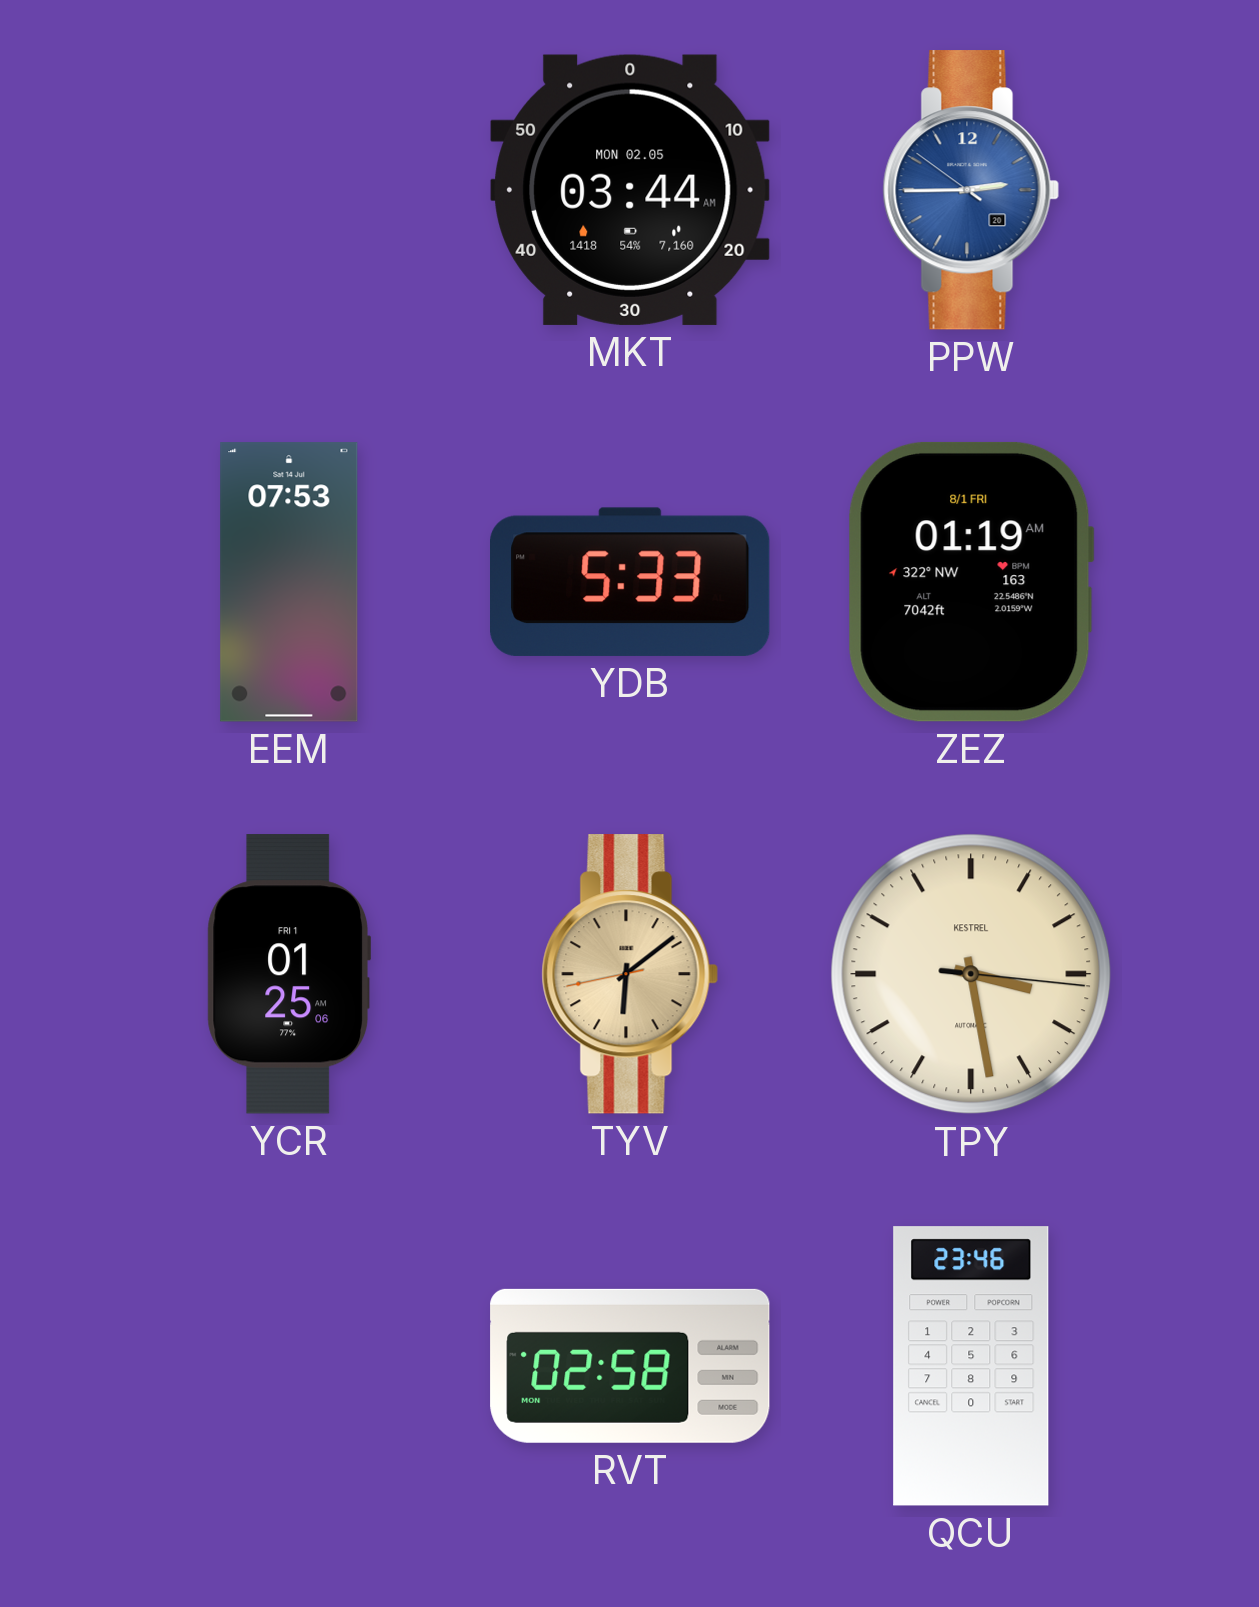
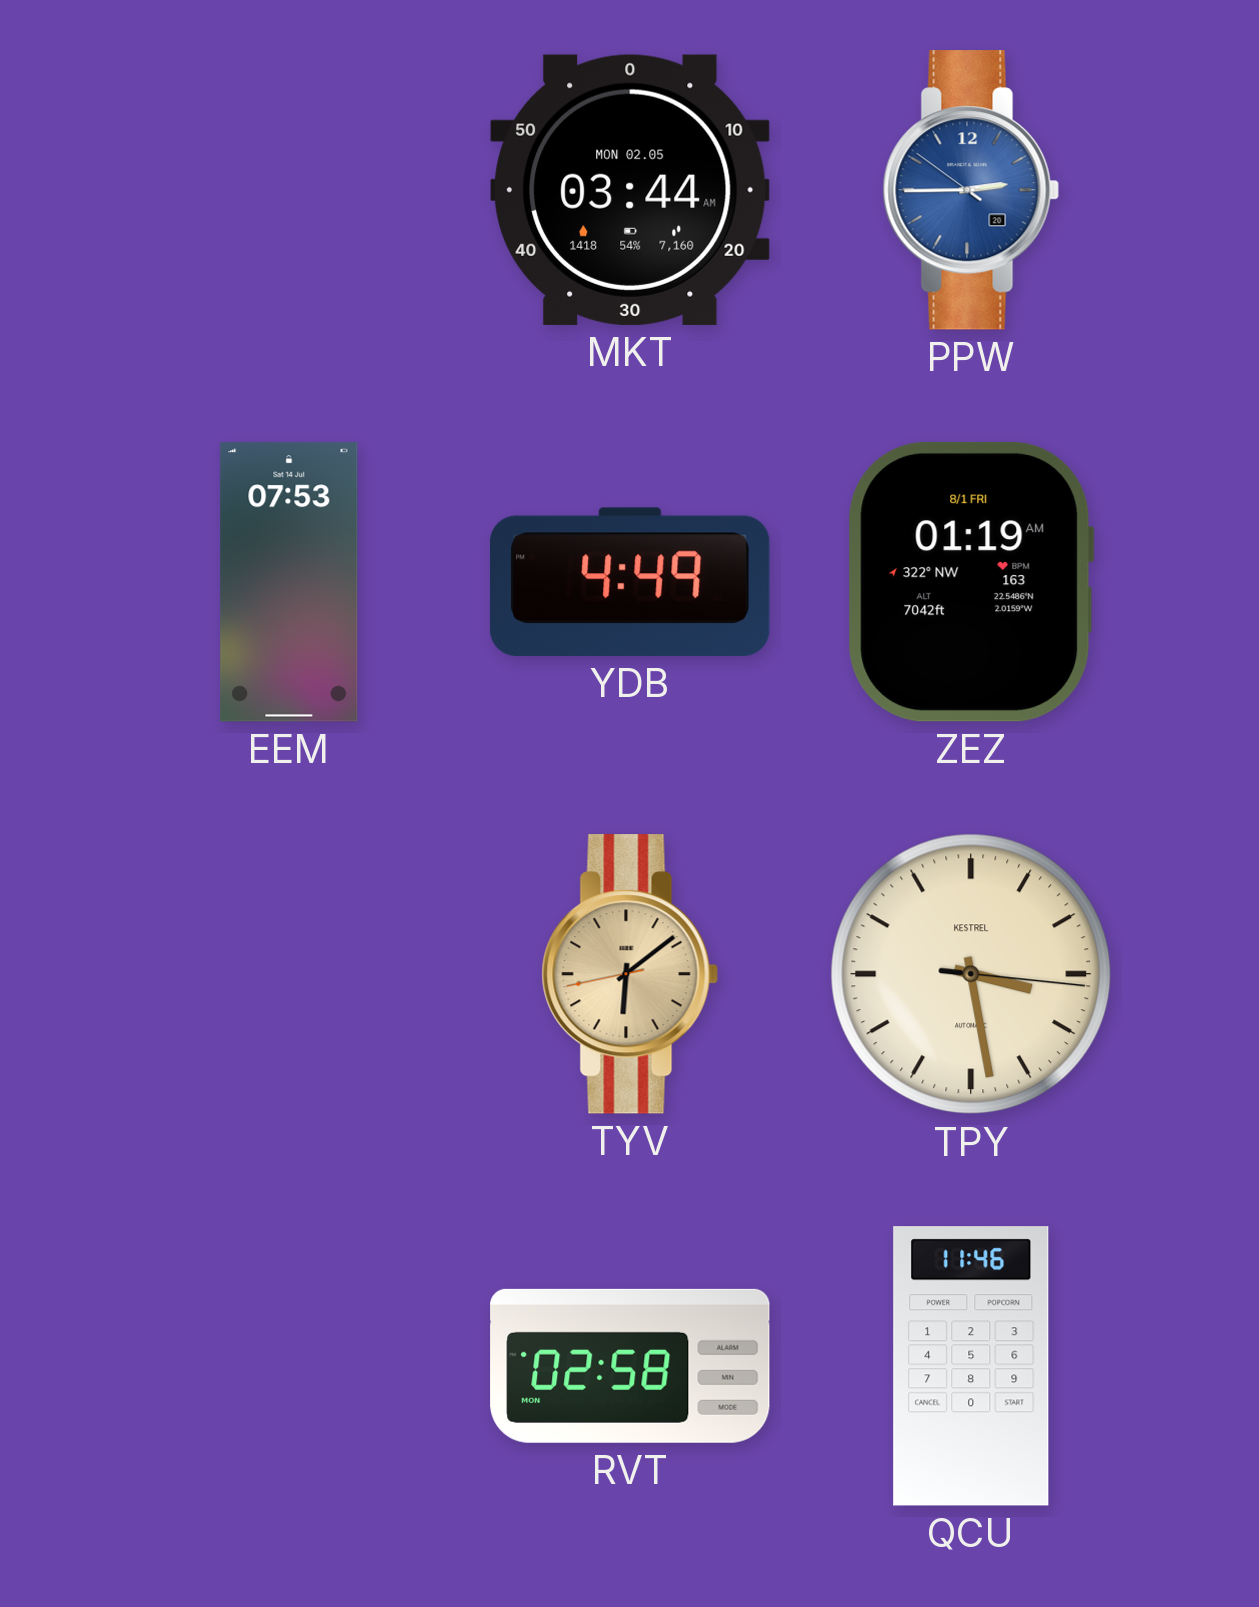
YDB: 5:33 -> 4:49 (631, 582)
YCR: 01:25 -> none (288, 974)
QCU: 23:46 -> 11:46 (971, 1366)
